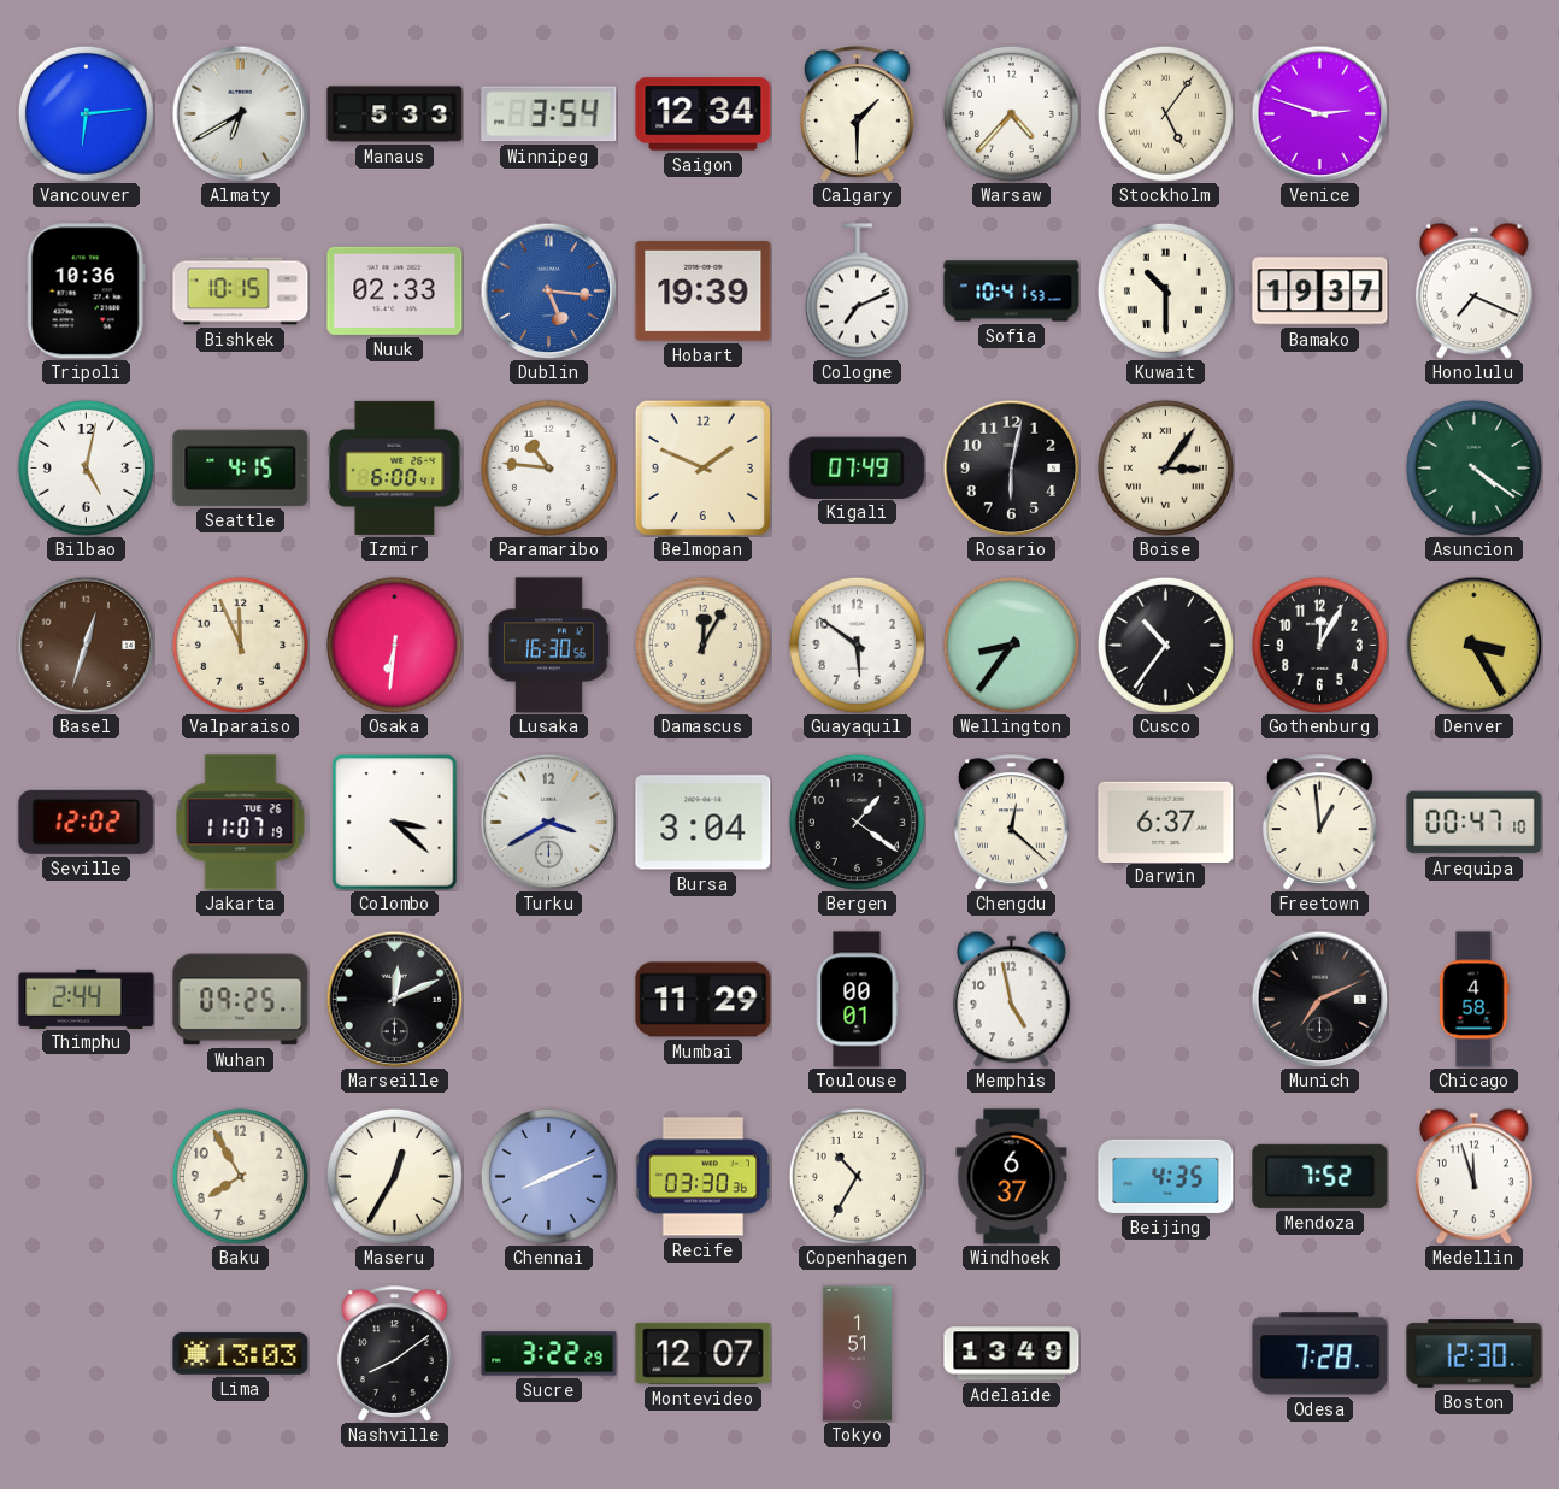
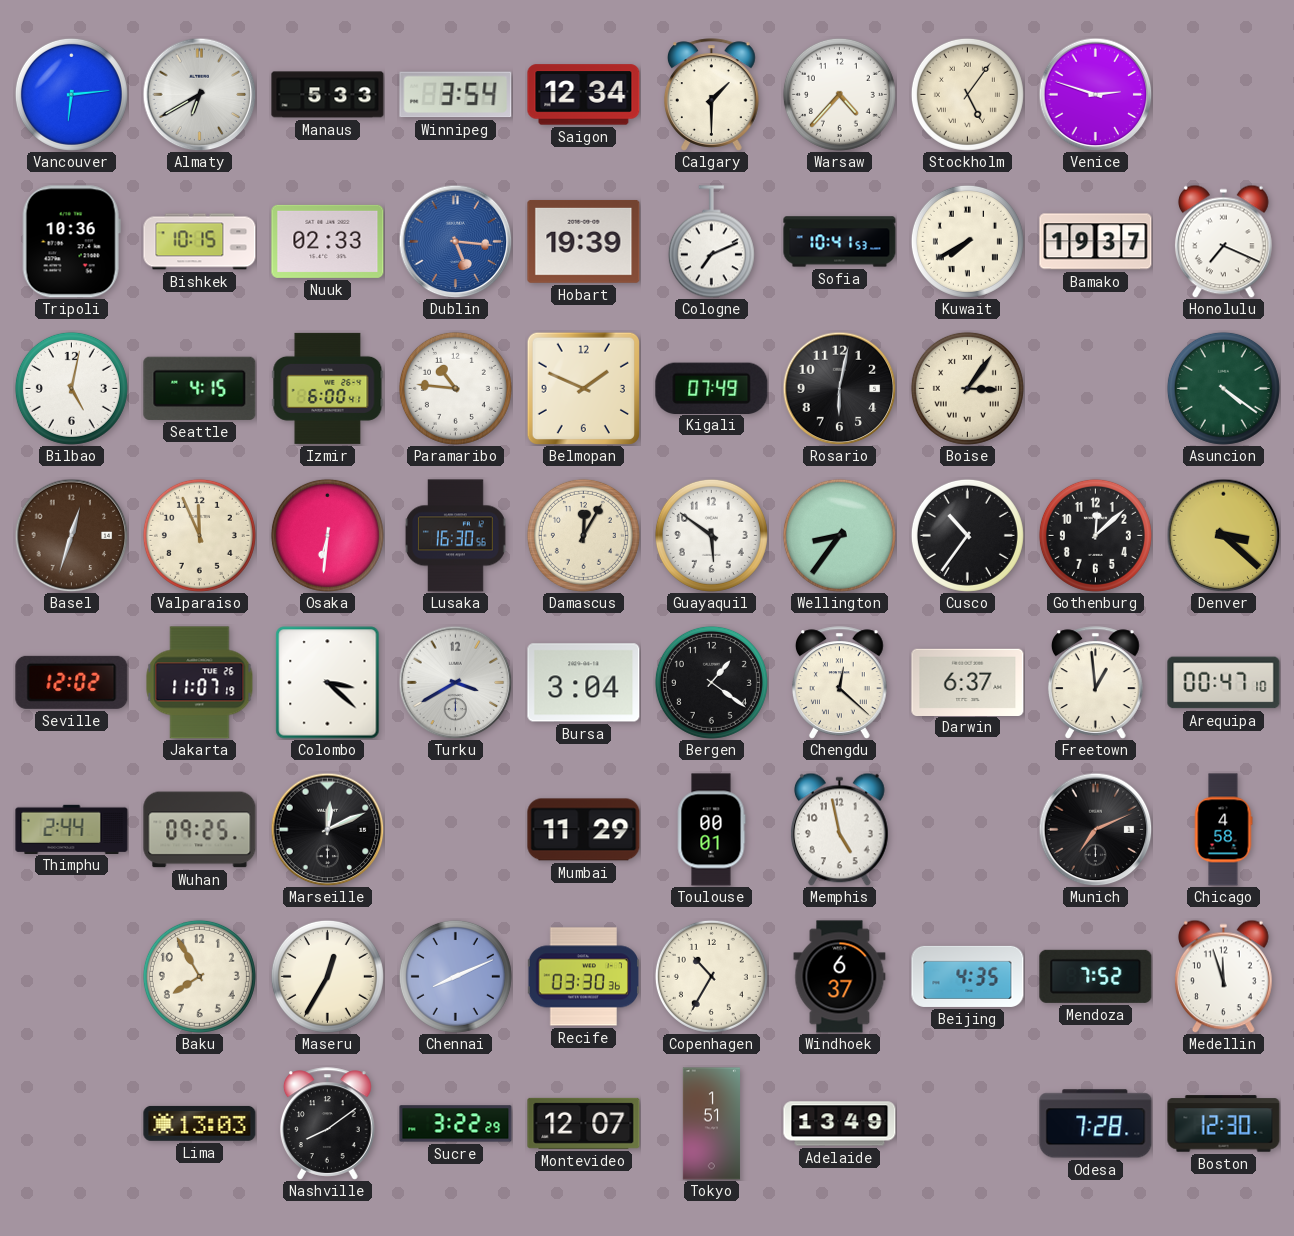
Kuwait: 10:30 -> 7:40 (967, 241)
Gothenburg: 12:05 -> 12:08 (1095, 535)
Denver: 3:25 -> 3:22 (1223, 535)
